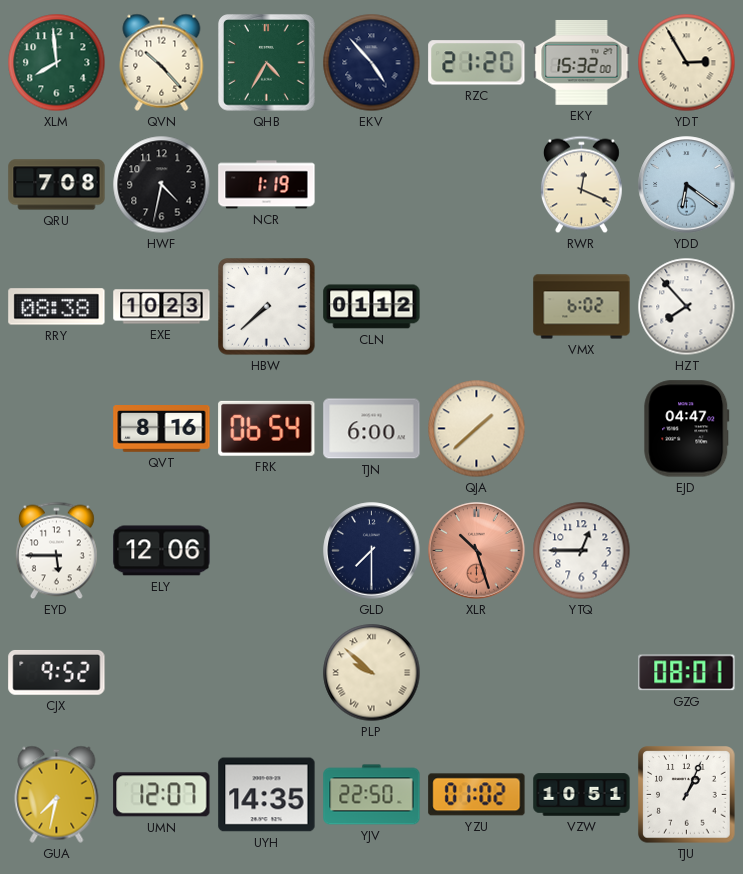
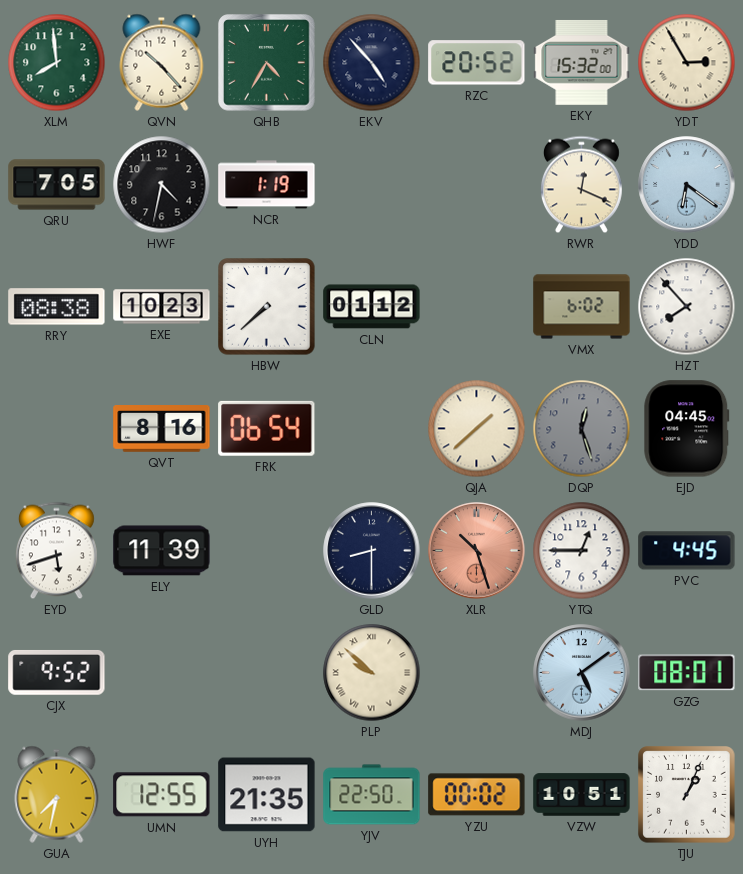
RZC: 21:20 -> 20:52 (477, 63)
QRU: 7:08 -> 7:05 (57, 185)
TJN: 6:00 -> none (372, 429)
DQP: none -> 12:27 (582, 429)
EJD: 04:47 -> 04:45 (687, 429)
EYD: 5:45 -> 5:42 (56, 551)
ELY: 12:06 -> 11:39 (162, 551)
GLD: 7:30 -> 8:30 (372, 551)
PVC: none -> 4:45 (687, 551)
MDJ: none -> 5:09 (582, 673)
UMN: 12:07 -> 12:55 (162, 795)
UYH: 14:35 -> 21:35 (267, 795)
YZU: 01:02 -> 00:02 (477, 795)
